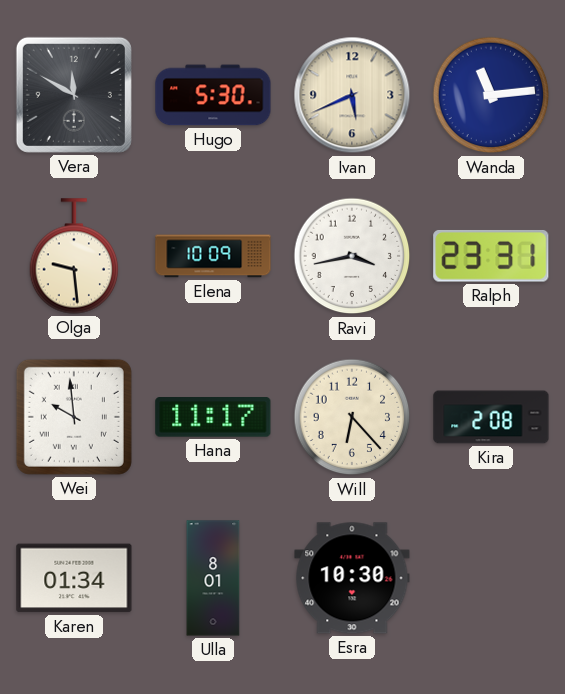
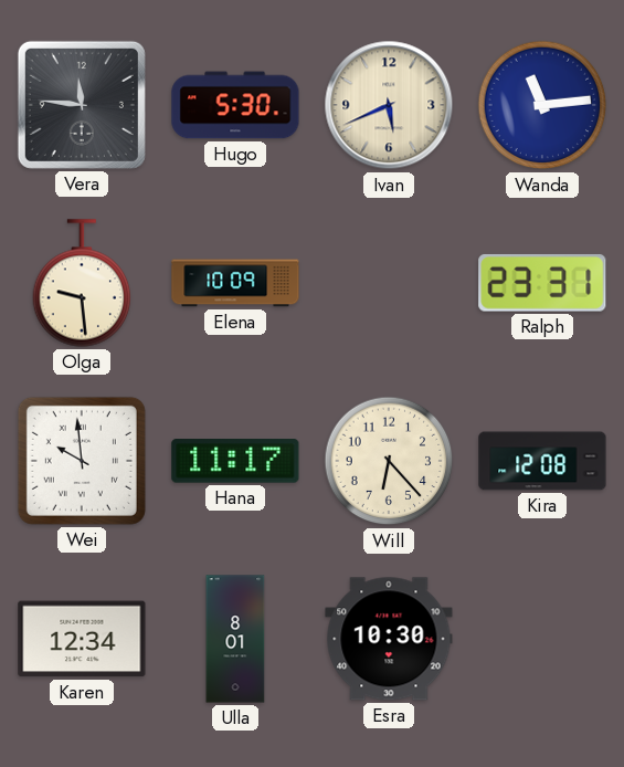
Vera: 11:50 -> 11:46 (82, 105)
Ravi: 3:43 -> none (352, 256)
Kira: 2:08 -> 12:08 (542, 461)
Karen: 01:34 -> 12:34 (82, 639)
